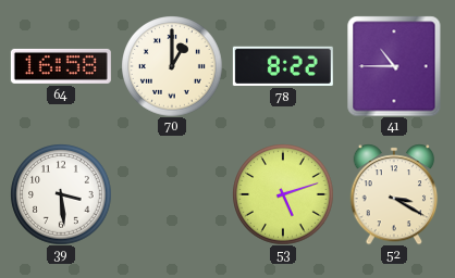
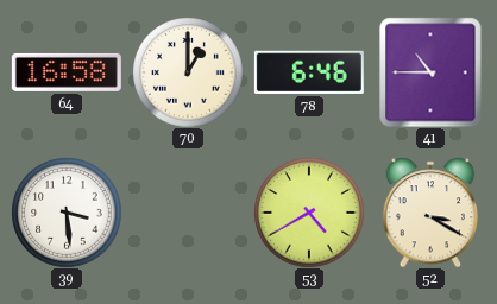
78: 8:22 -> 6:46 (309, 72)
53: 5:12 -> 4:40 (309, 213)
